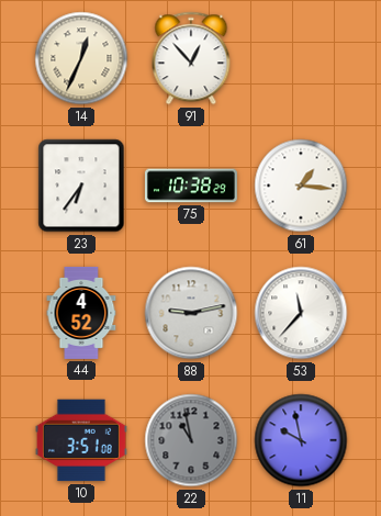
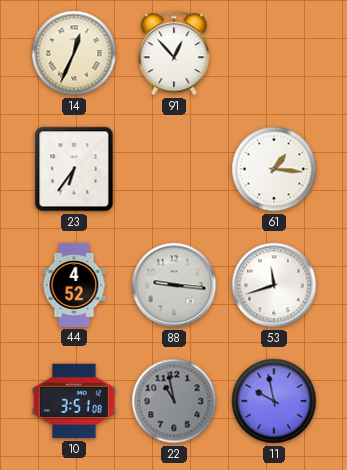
75: 10:38 -> none (191, 186)
88: 9:13 -> 9:16 (174, 285)
53: 11:37 -> 11:42 (274, 285)
